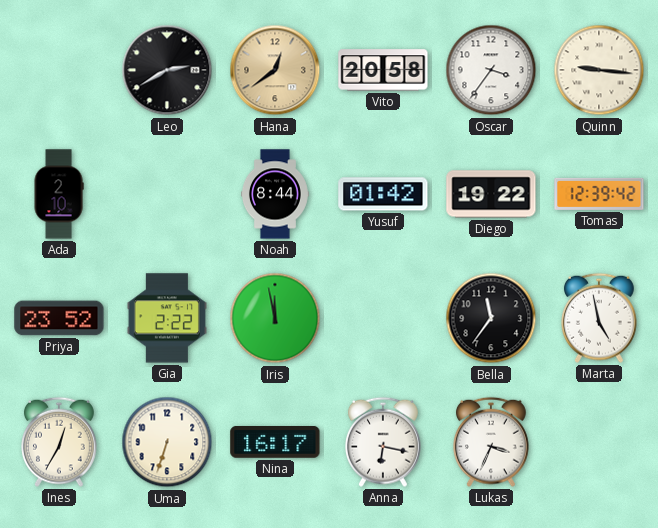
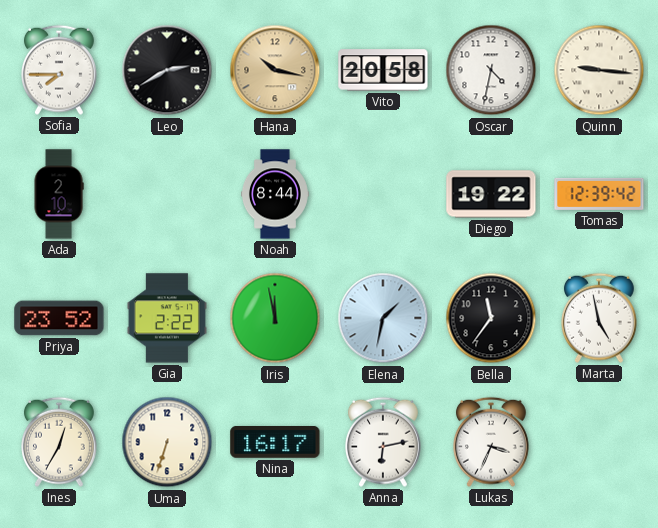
Sofia: none -> 7:45 (60, 70)
Hana: 12:39 -> 10:17 (275, 70)
Oscar: 3:36 -> 4:32 (491, 70)
Yusuf: 01:42 -> none (383, 194)
Elena: none -> 1:32 (383, 318)
Anna: 6:17 -> 6:13 (384, 442)
